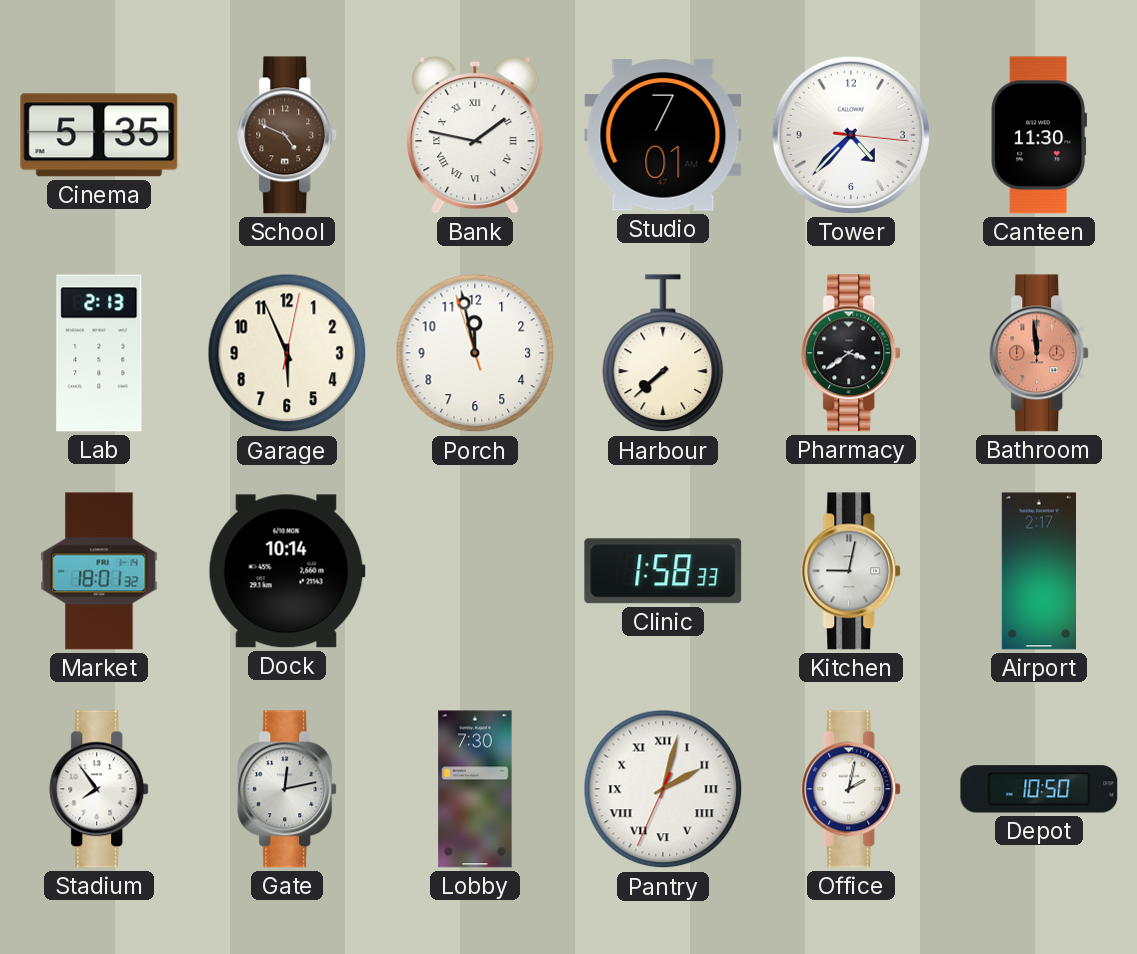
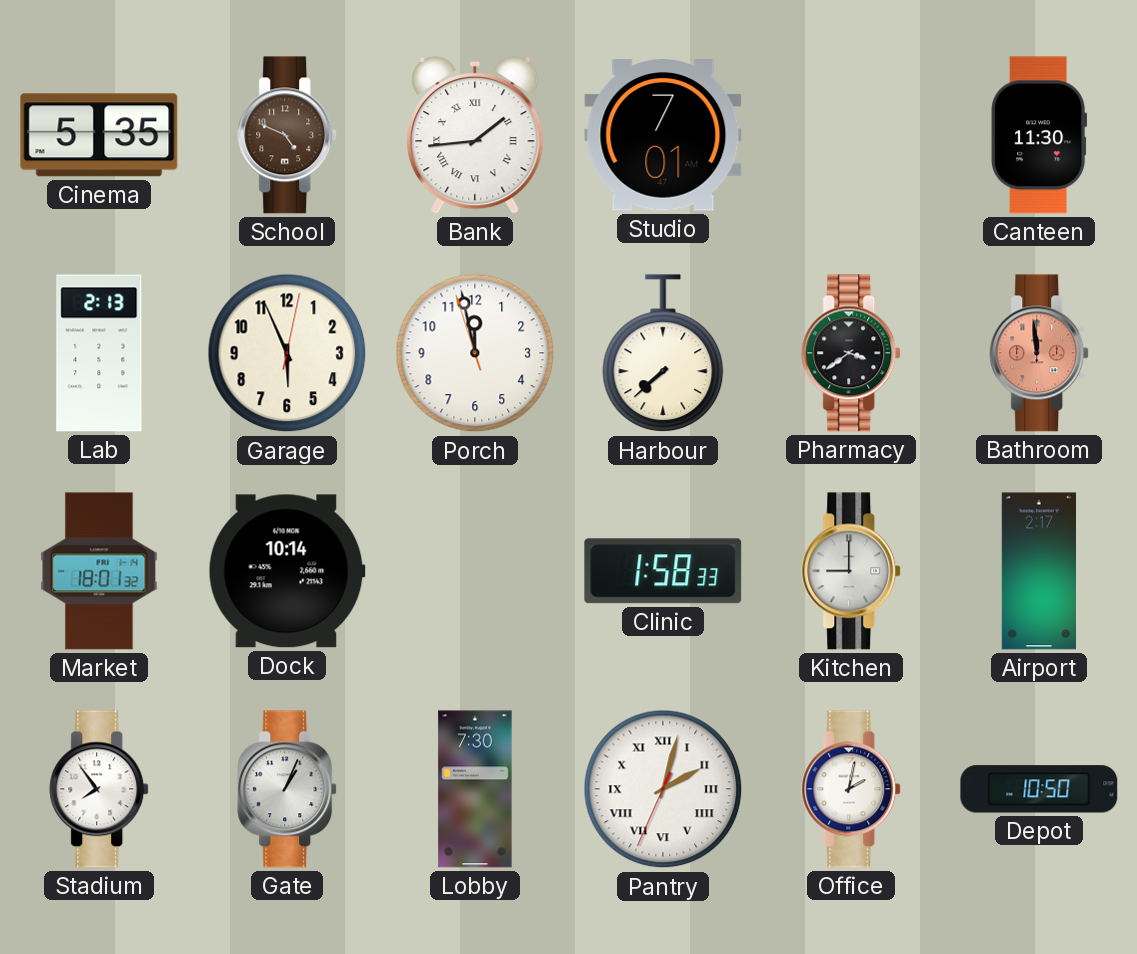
Bank: 1:47 -> 1:44 (475, 135)
Tower: 4:37 -> none (851, 135)
Kitchen: 9:02 -> 9:00 (852, 571)
Gate: 12:13 -> 1:04 (288, 789)
